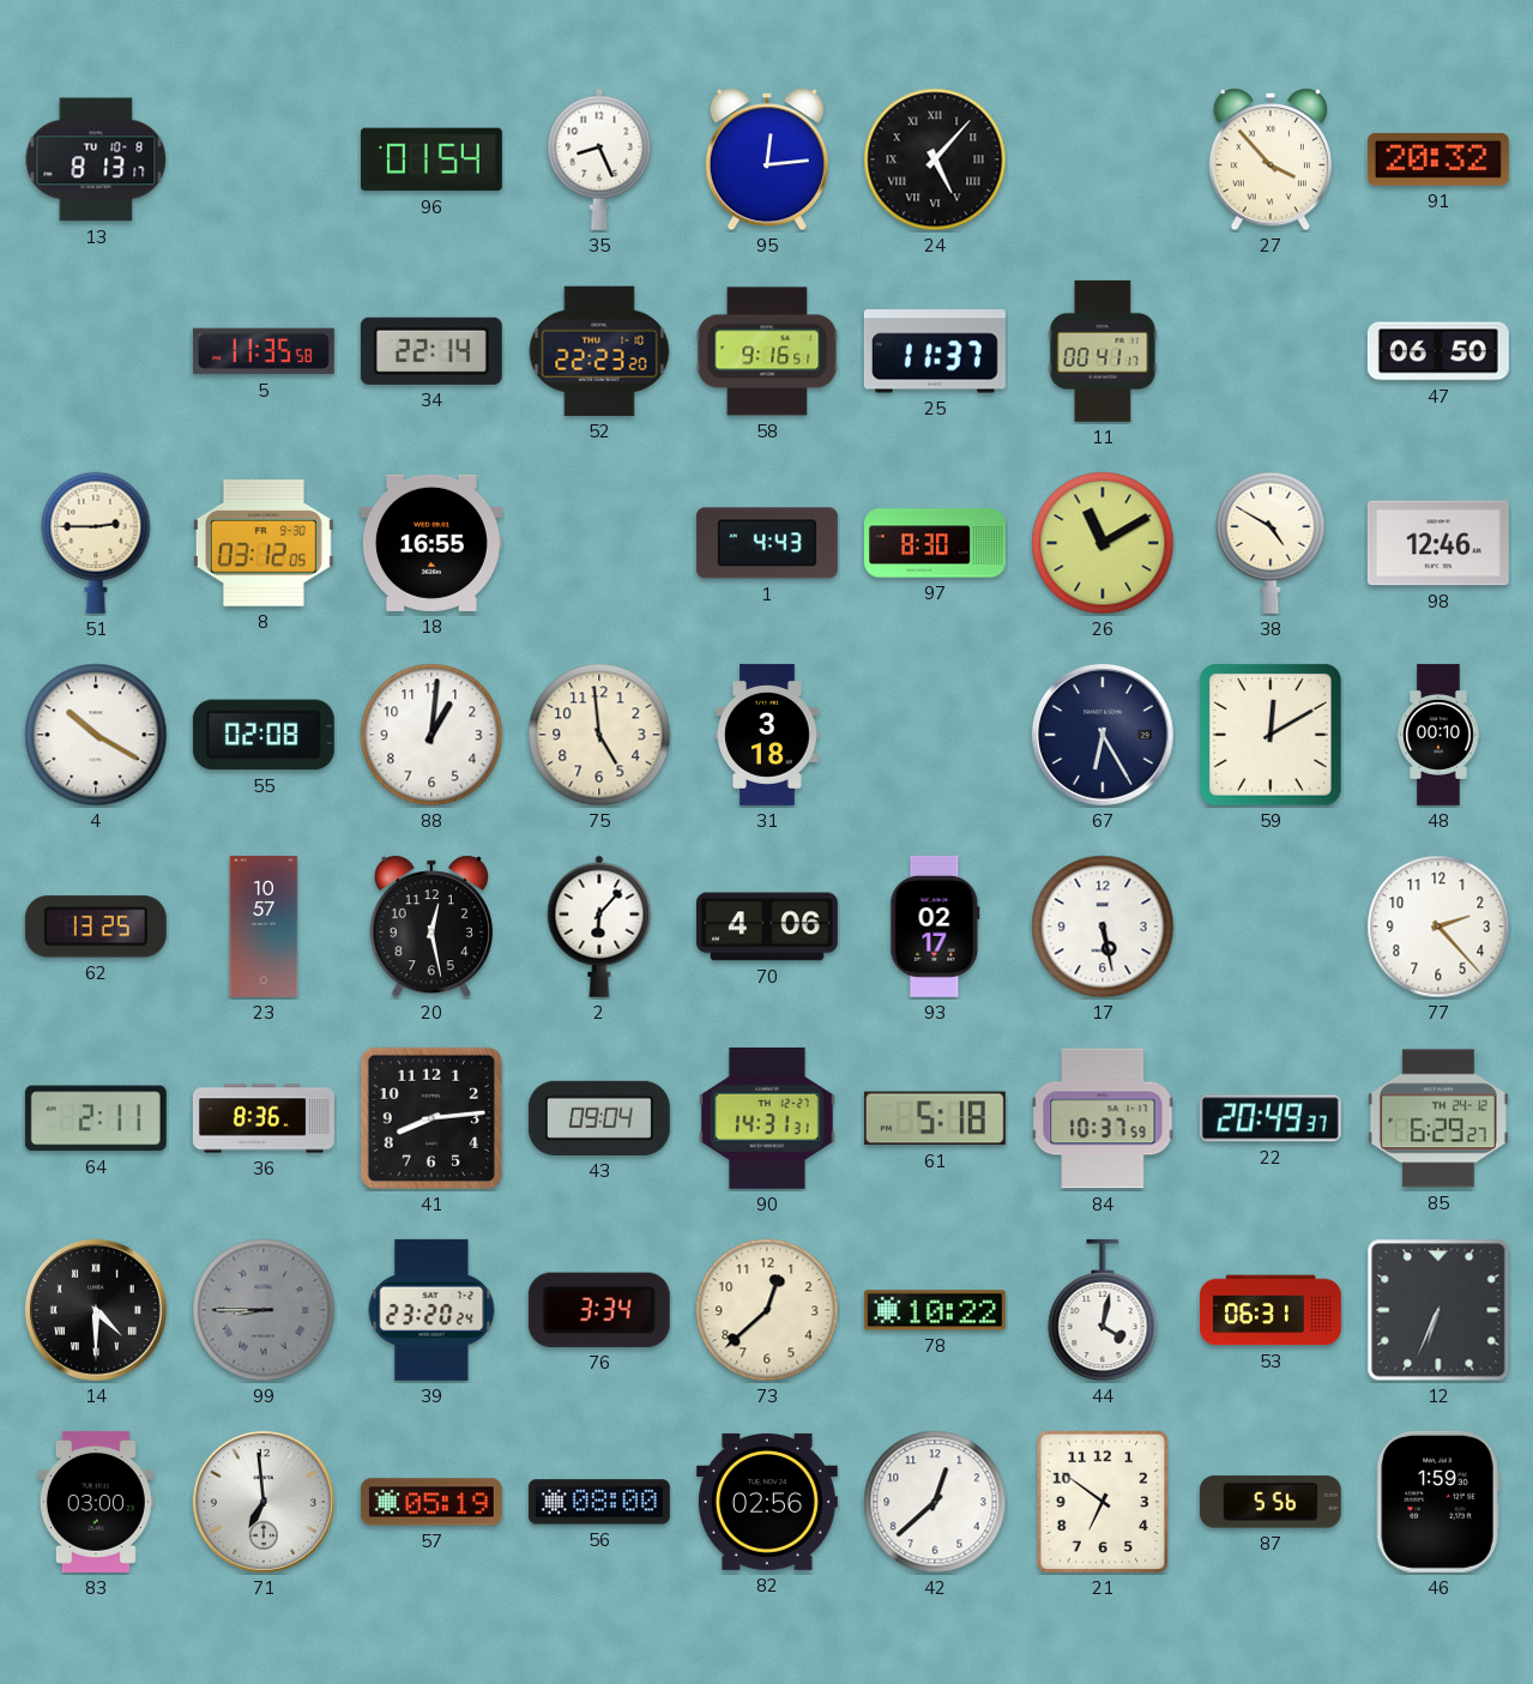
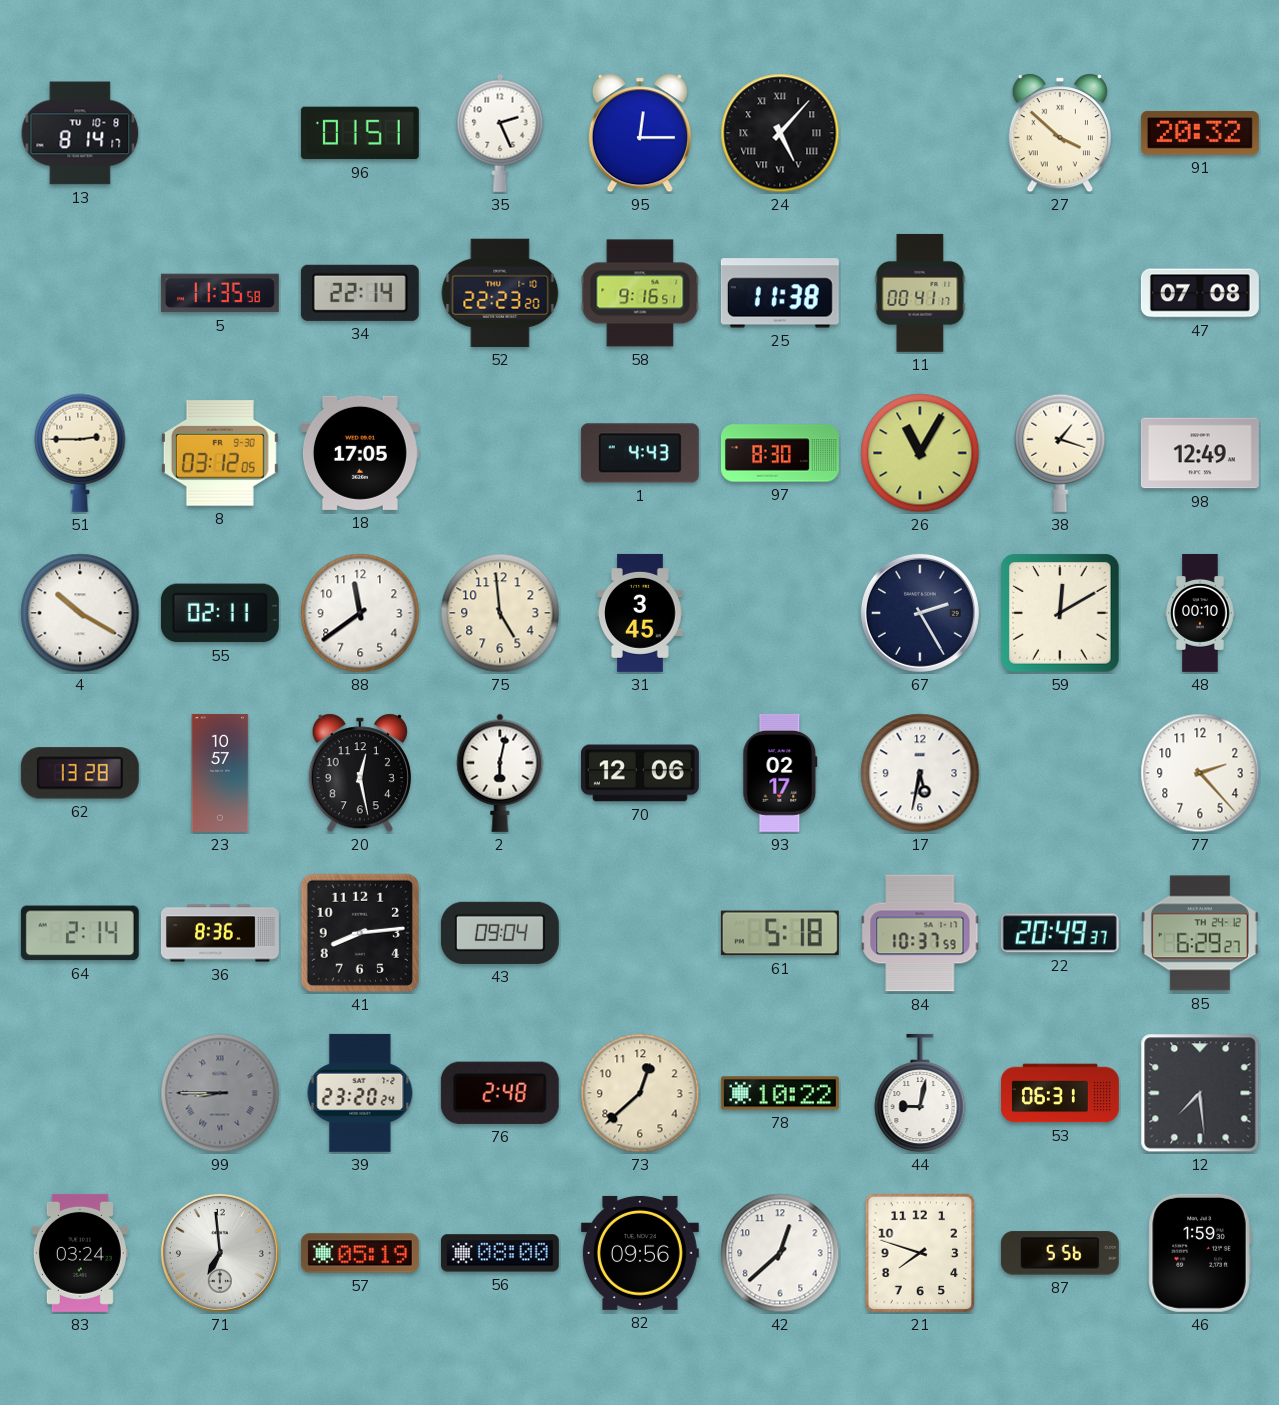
13: 8:13 -> 8:14 (80, 133)
96: 01:54 -> 01:51 (360, 133)
35: 8:26 -> 2:26 (500, 133)
95: 12:14 -> 12:15 (640, 133)
27: 3:53 -> 3:52 (1060, 133)
25: 11:37 -> 11:38 (780, 293)
47: 06:50 -> 07:08 (1200, 293)
18: 16:55 -> 17:05 (360, 453)
26: 11:10 -> 11:05 (920, 453)
38: 4:50 -> 1:18 (1060, 453)
98: 12:46 -> 12:49 (1200, 453)
55: 02:08 -> 02:11 (220, 613)
88: 1:01 -> 11:39 (360, 613)
31: 3:18 -> 3:45 (641, 613)
67: 6:25 -> 2:25 (920, 613)
62: 13:25 -> 13:28 (80, 773)
2: 6:07 -> 6:02 (500, 773)
70: 4:06 -> 12:06 (640, 773)
17: 5:28 -> 5:32 (920, 773)
64: 2:11 -> 2:14 (80, 933)
90: 14:31 -> none (767, 1118)
14: 4:30 -> none (96, 1310)
76: 3:34 -> 2:48 (500, 1093)
44: 4:02 -> 9:02 (920, 1093)
12: 6:34 -> 7:29 (1200, 1093)
83: 03:00 -> 03:24 (80, 1253)
82: 02:56 -> 09:56 (640, 1253)
21: 6:51 -> 7:48 (920, 1253)
